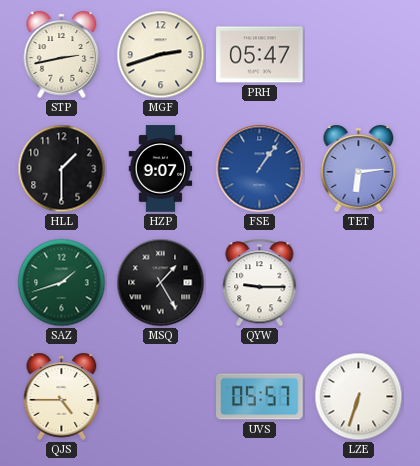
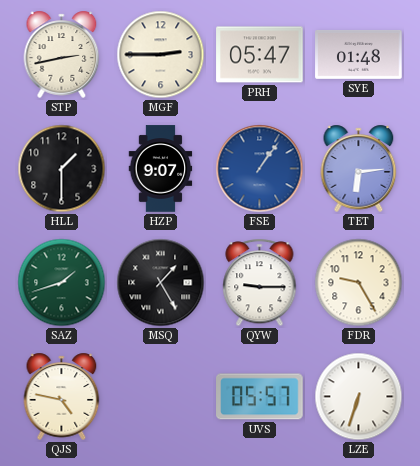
MGF: 2:42 -> 2:45 (161, 55)
SYE: none -> 01:48 (359, 54)
FDR: none -> 9:25 (359, 283)
QJS: 4:45 -> 4:47 (62, 396)
